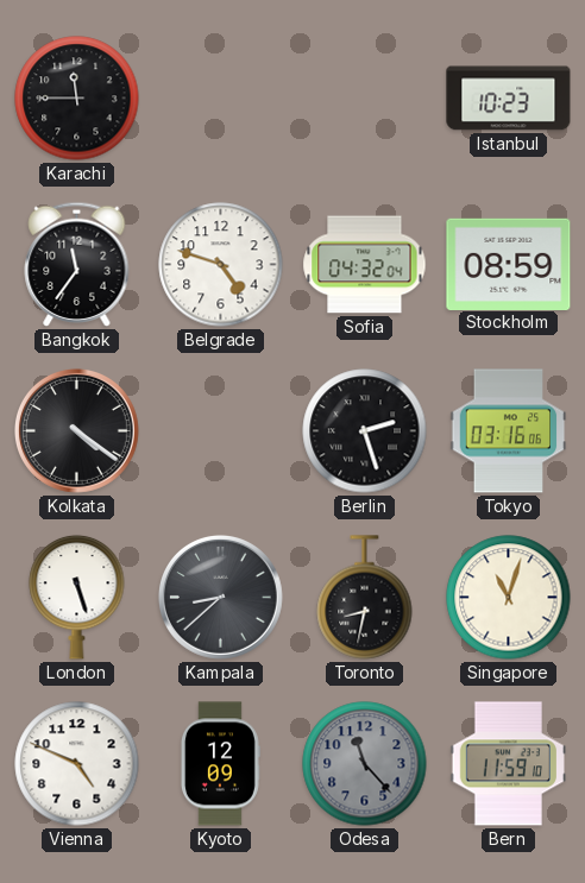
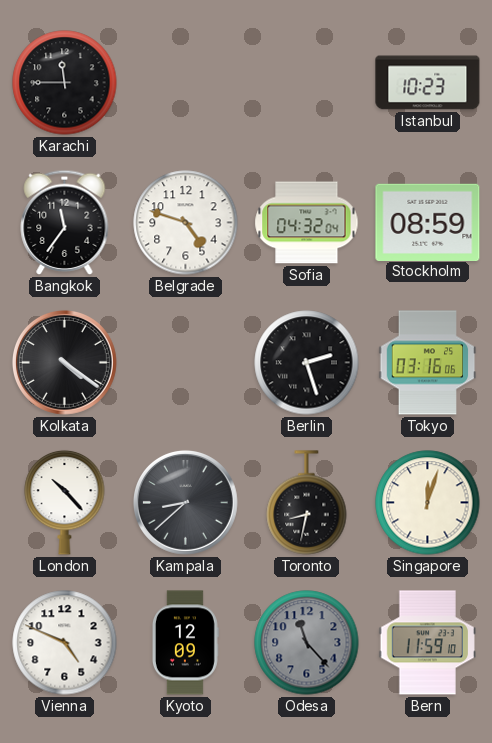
London: 5:27 -> 10:23 (65, 502)
Singapore: 11:03 -> 12:03 (428, 503)
